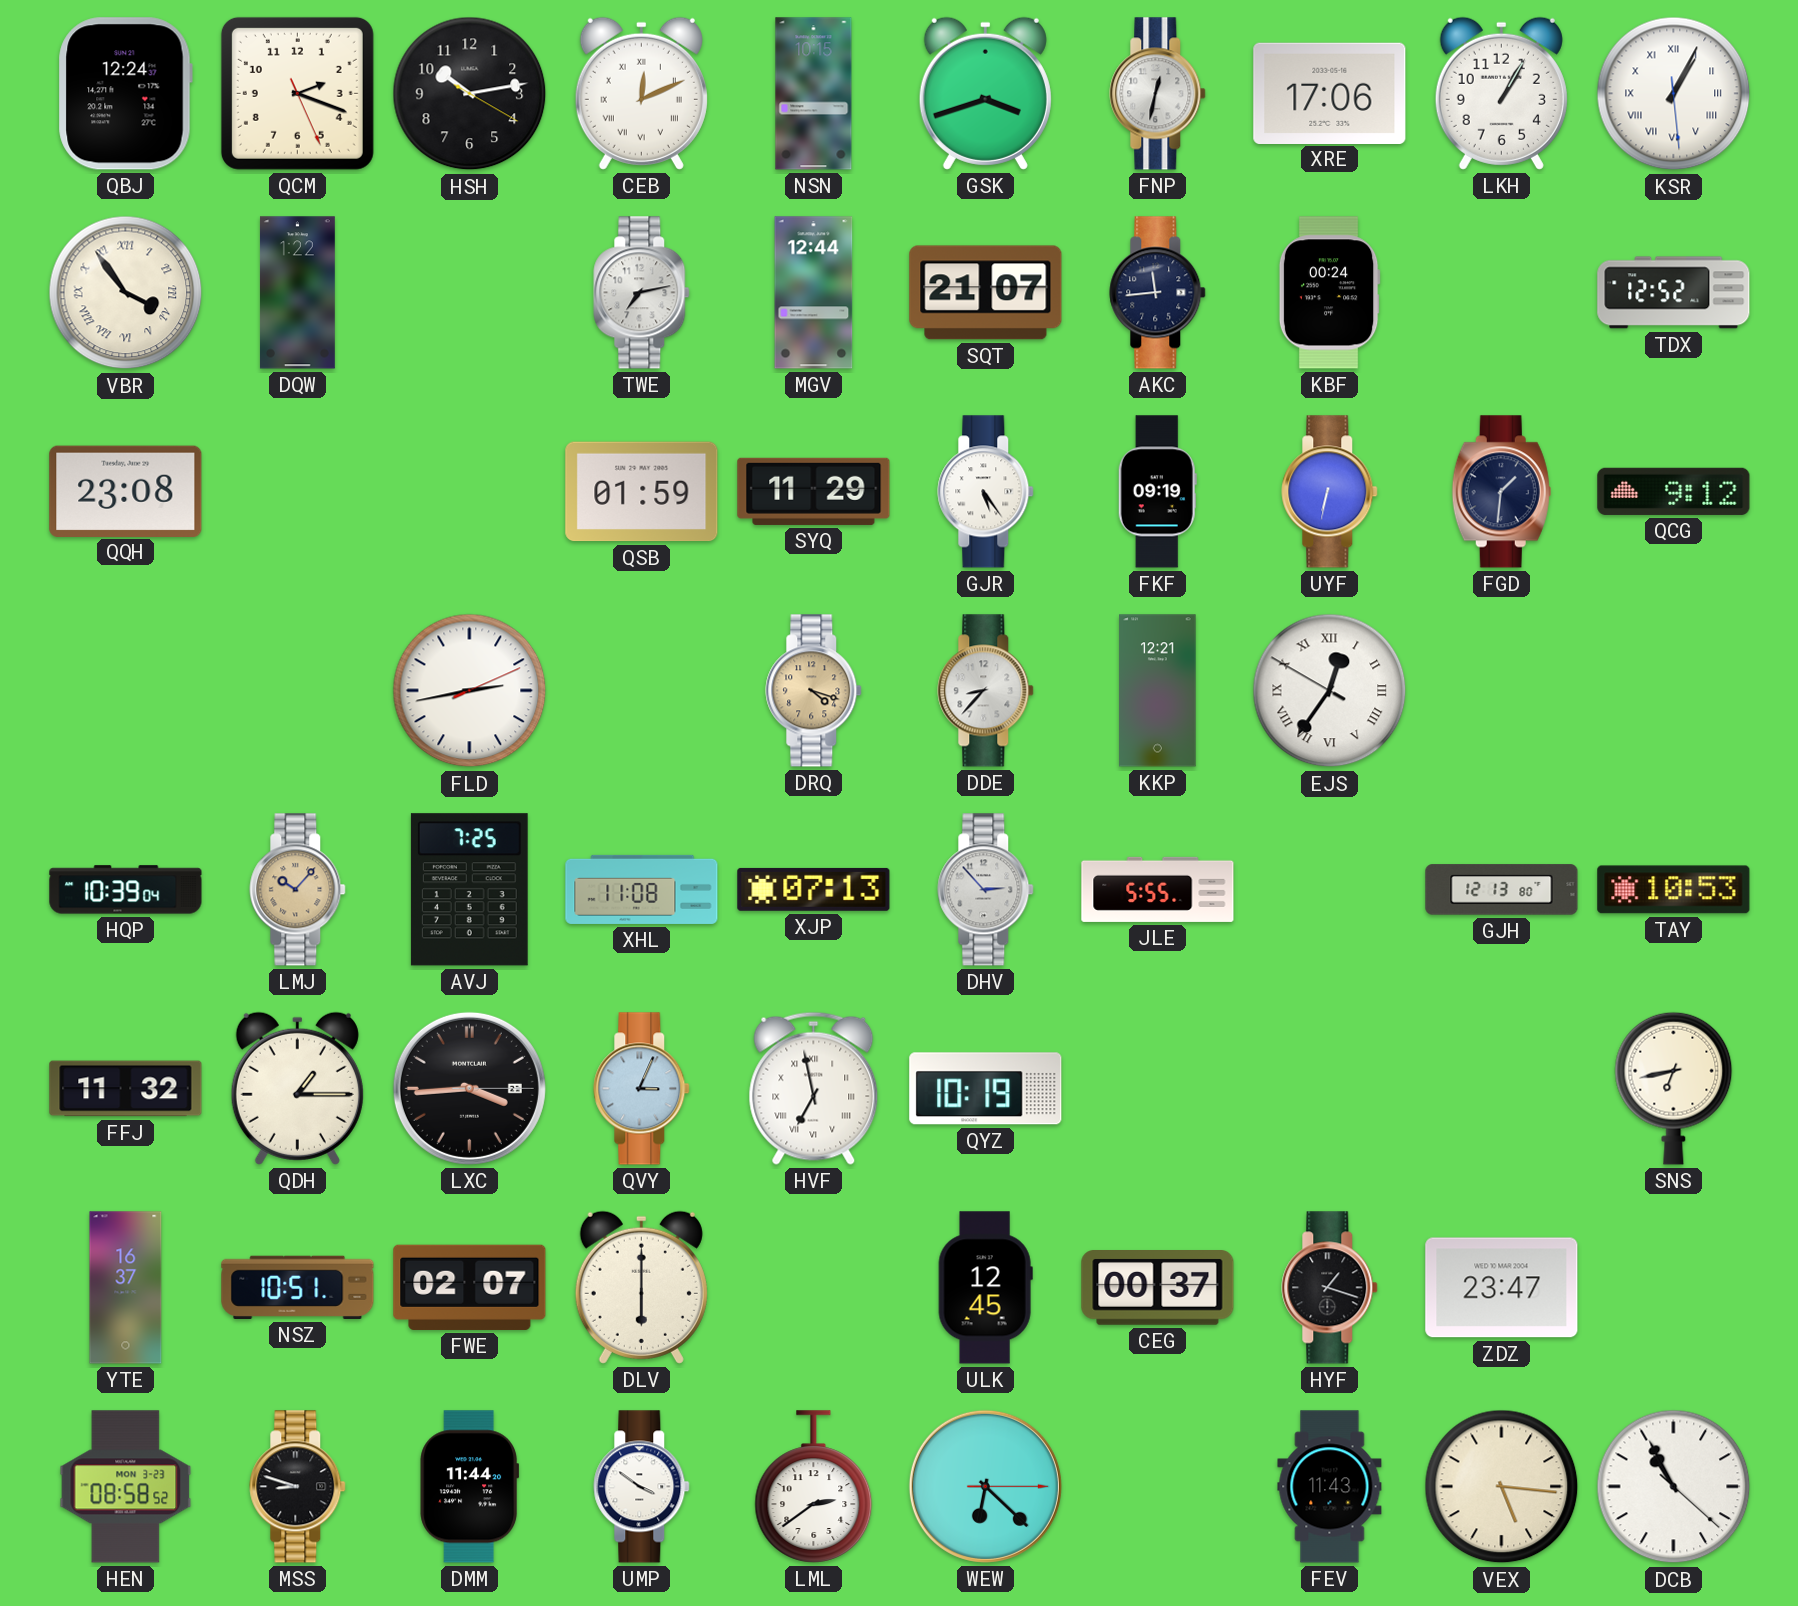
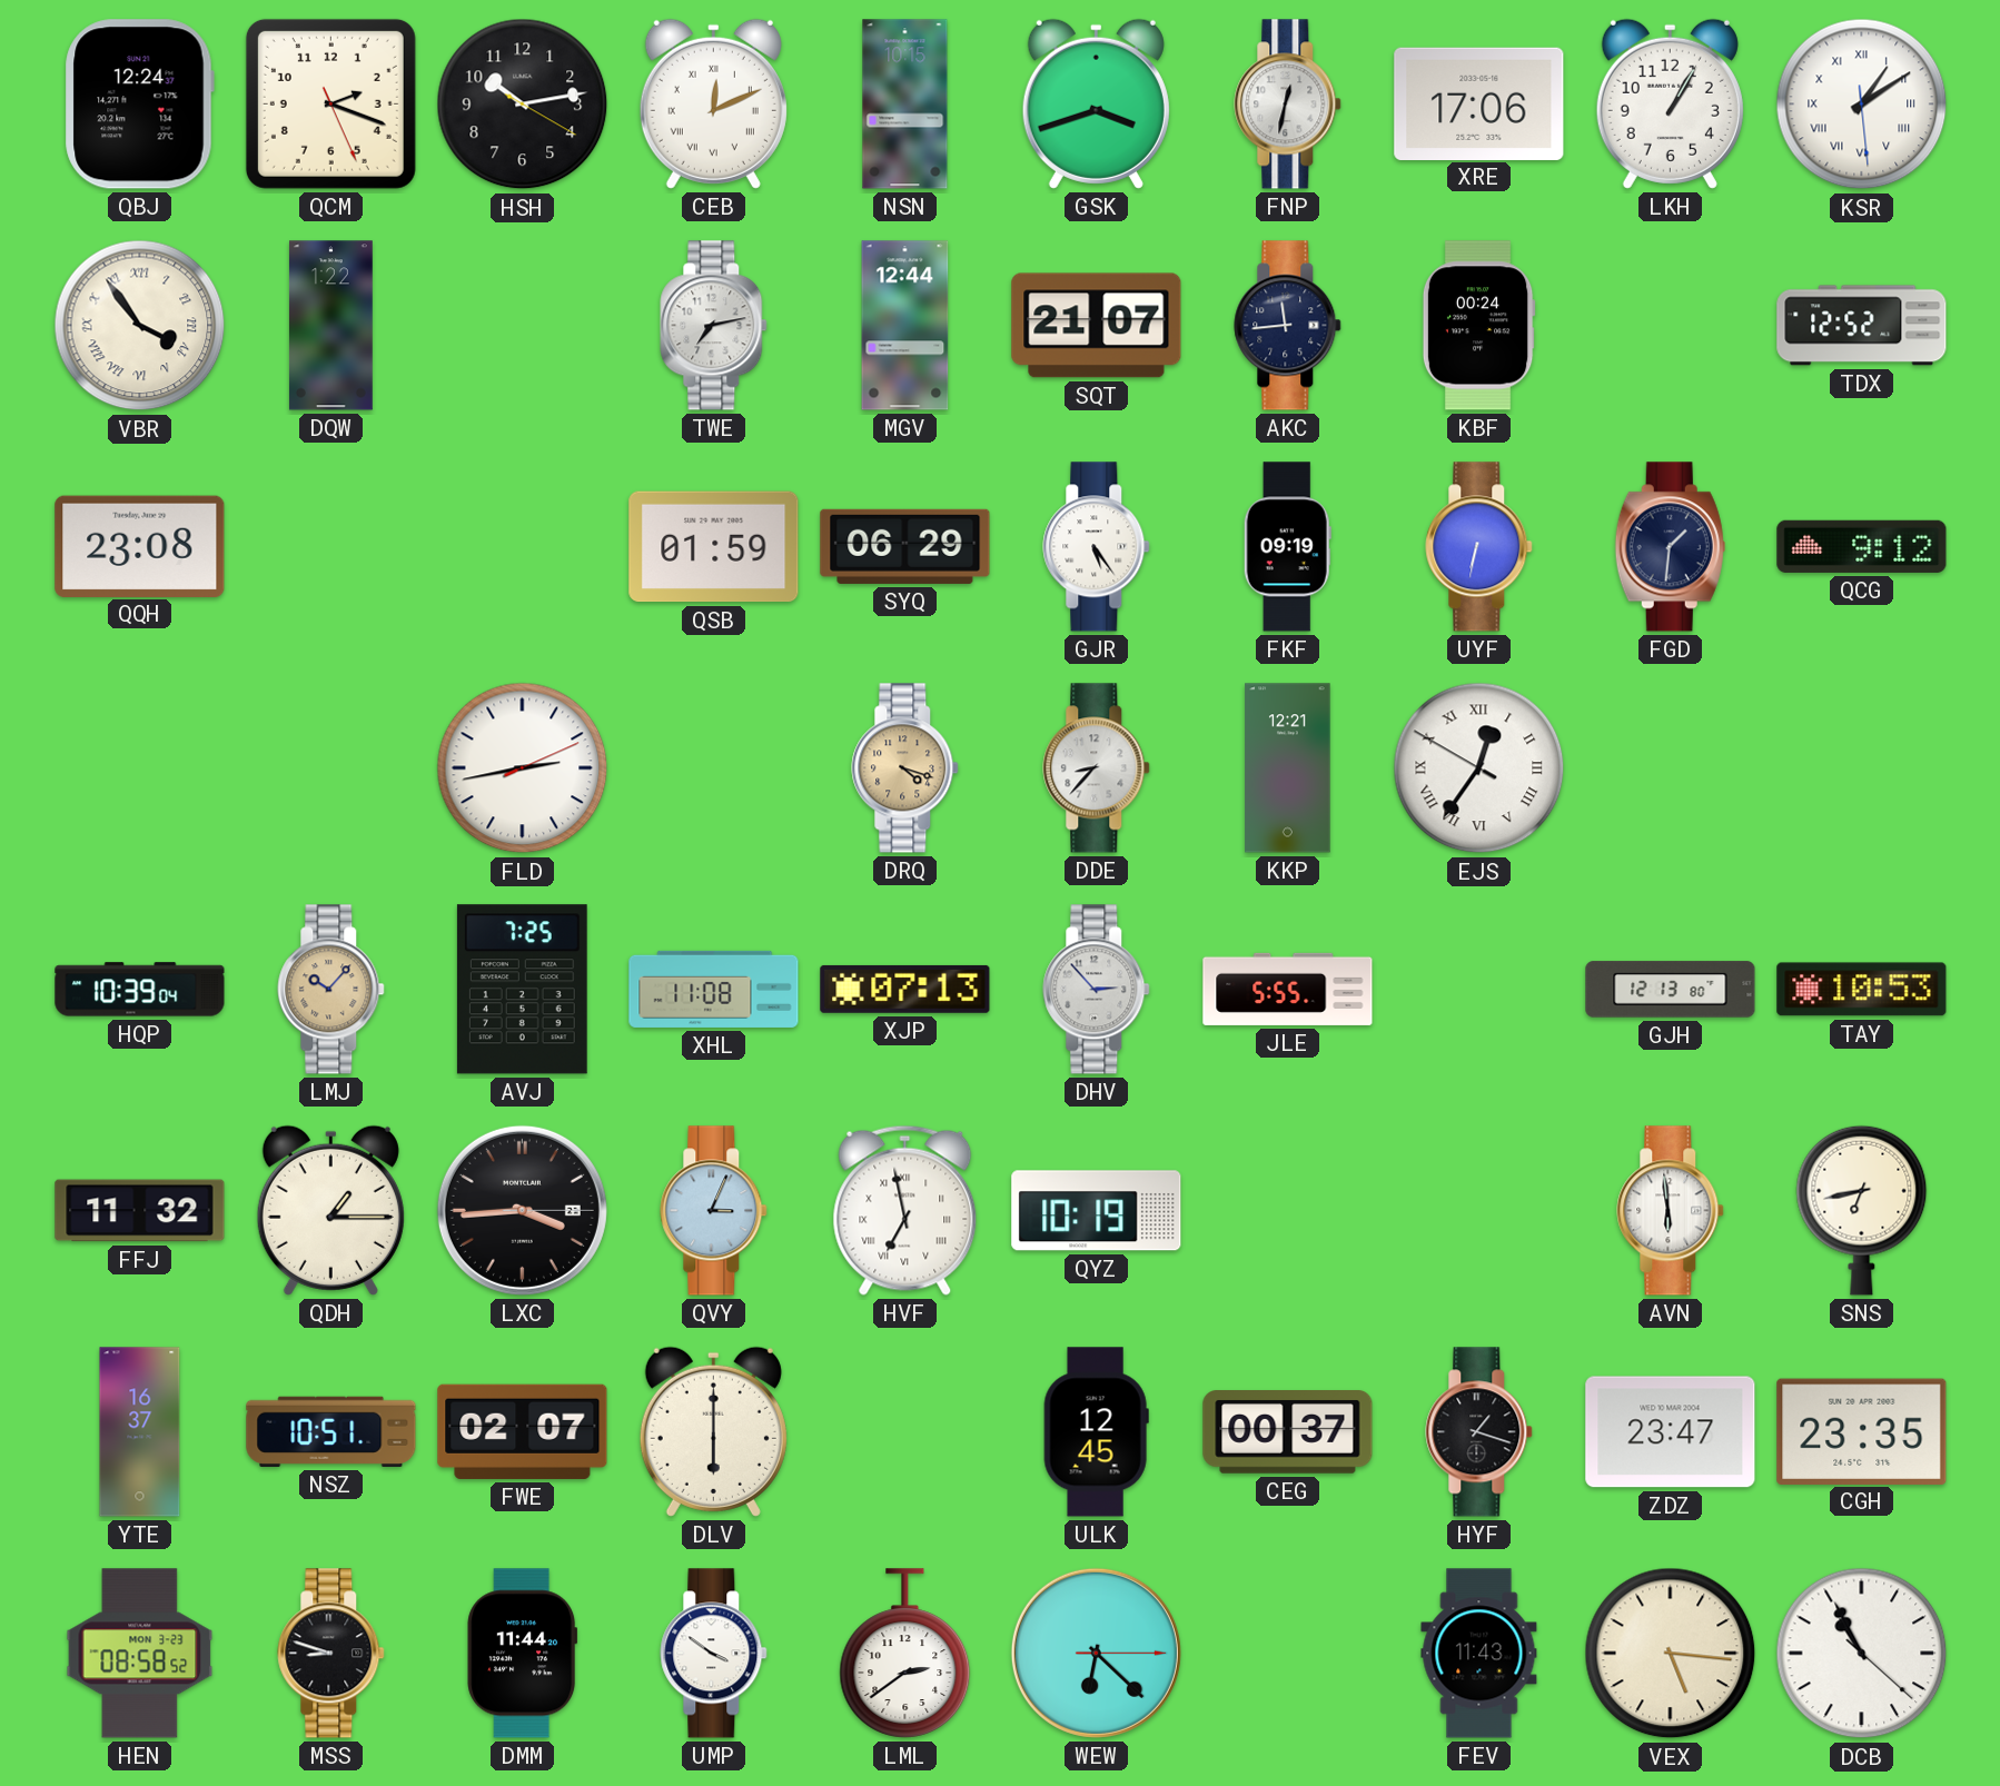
KSR: 1:04 -> 1:09 (1862, 105)
SYQ: 11:29 -> 06:29 (905, 546)
AVN: none -> 5:59 (1671, 1211)
CGH: none -> 23:35 (1862, 1431)
